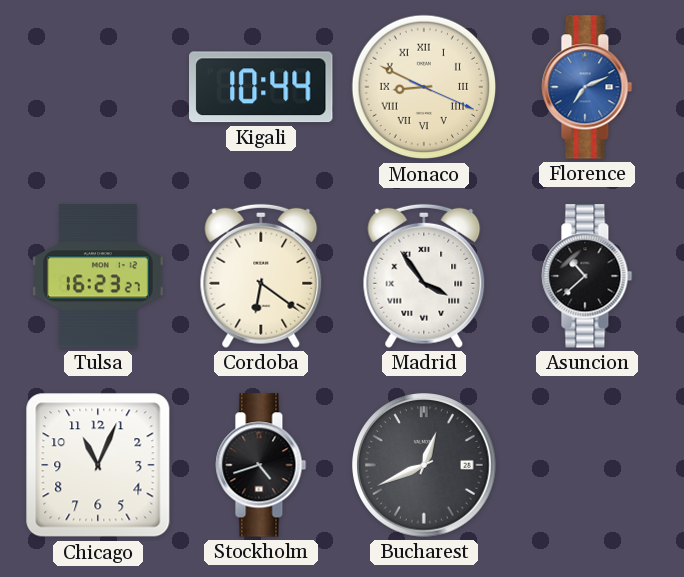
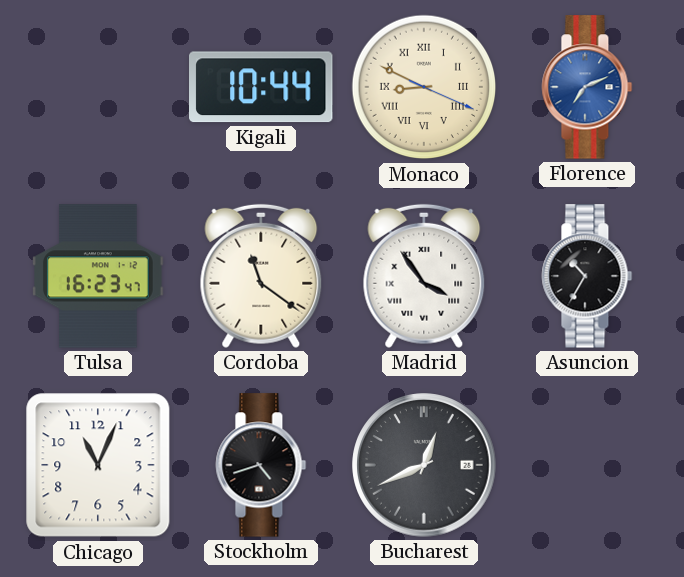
Tulsa: 16:23:27 -> 16:23:47 (99, 276)
Cordoba: 6:21 -> 11:21 (261, 276)
Asuncion: 10:38 -> 10:35 (587, 276)
